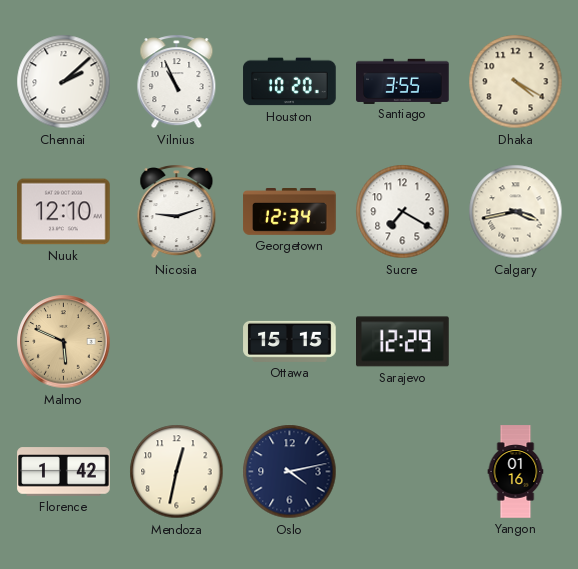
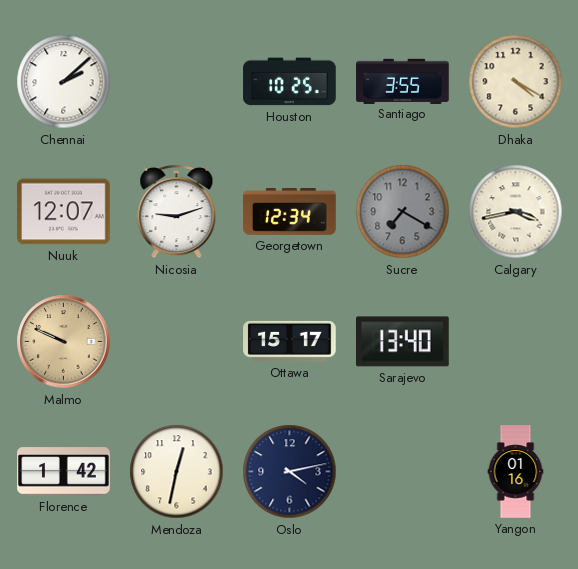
Vilnius: 10:56 -> none (177, 82)
Houston: 10:20 -> 10:25 (290, 82)
Nuuk: 12:10 -> 12:07 (64, 212)
Sucre dial: white -> grey (403, 212)
Malmo: 5:49 -> 9:49 (64, 342)
Ottawa: 15:15 -> 15:17 (290, 341)
Sarajevo: 12:29 -> 13:40 (403, 342)
